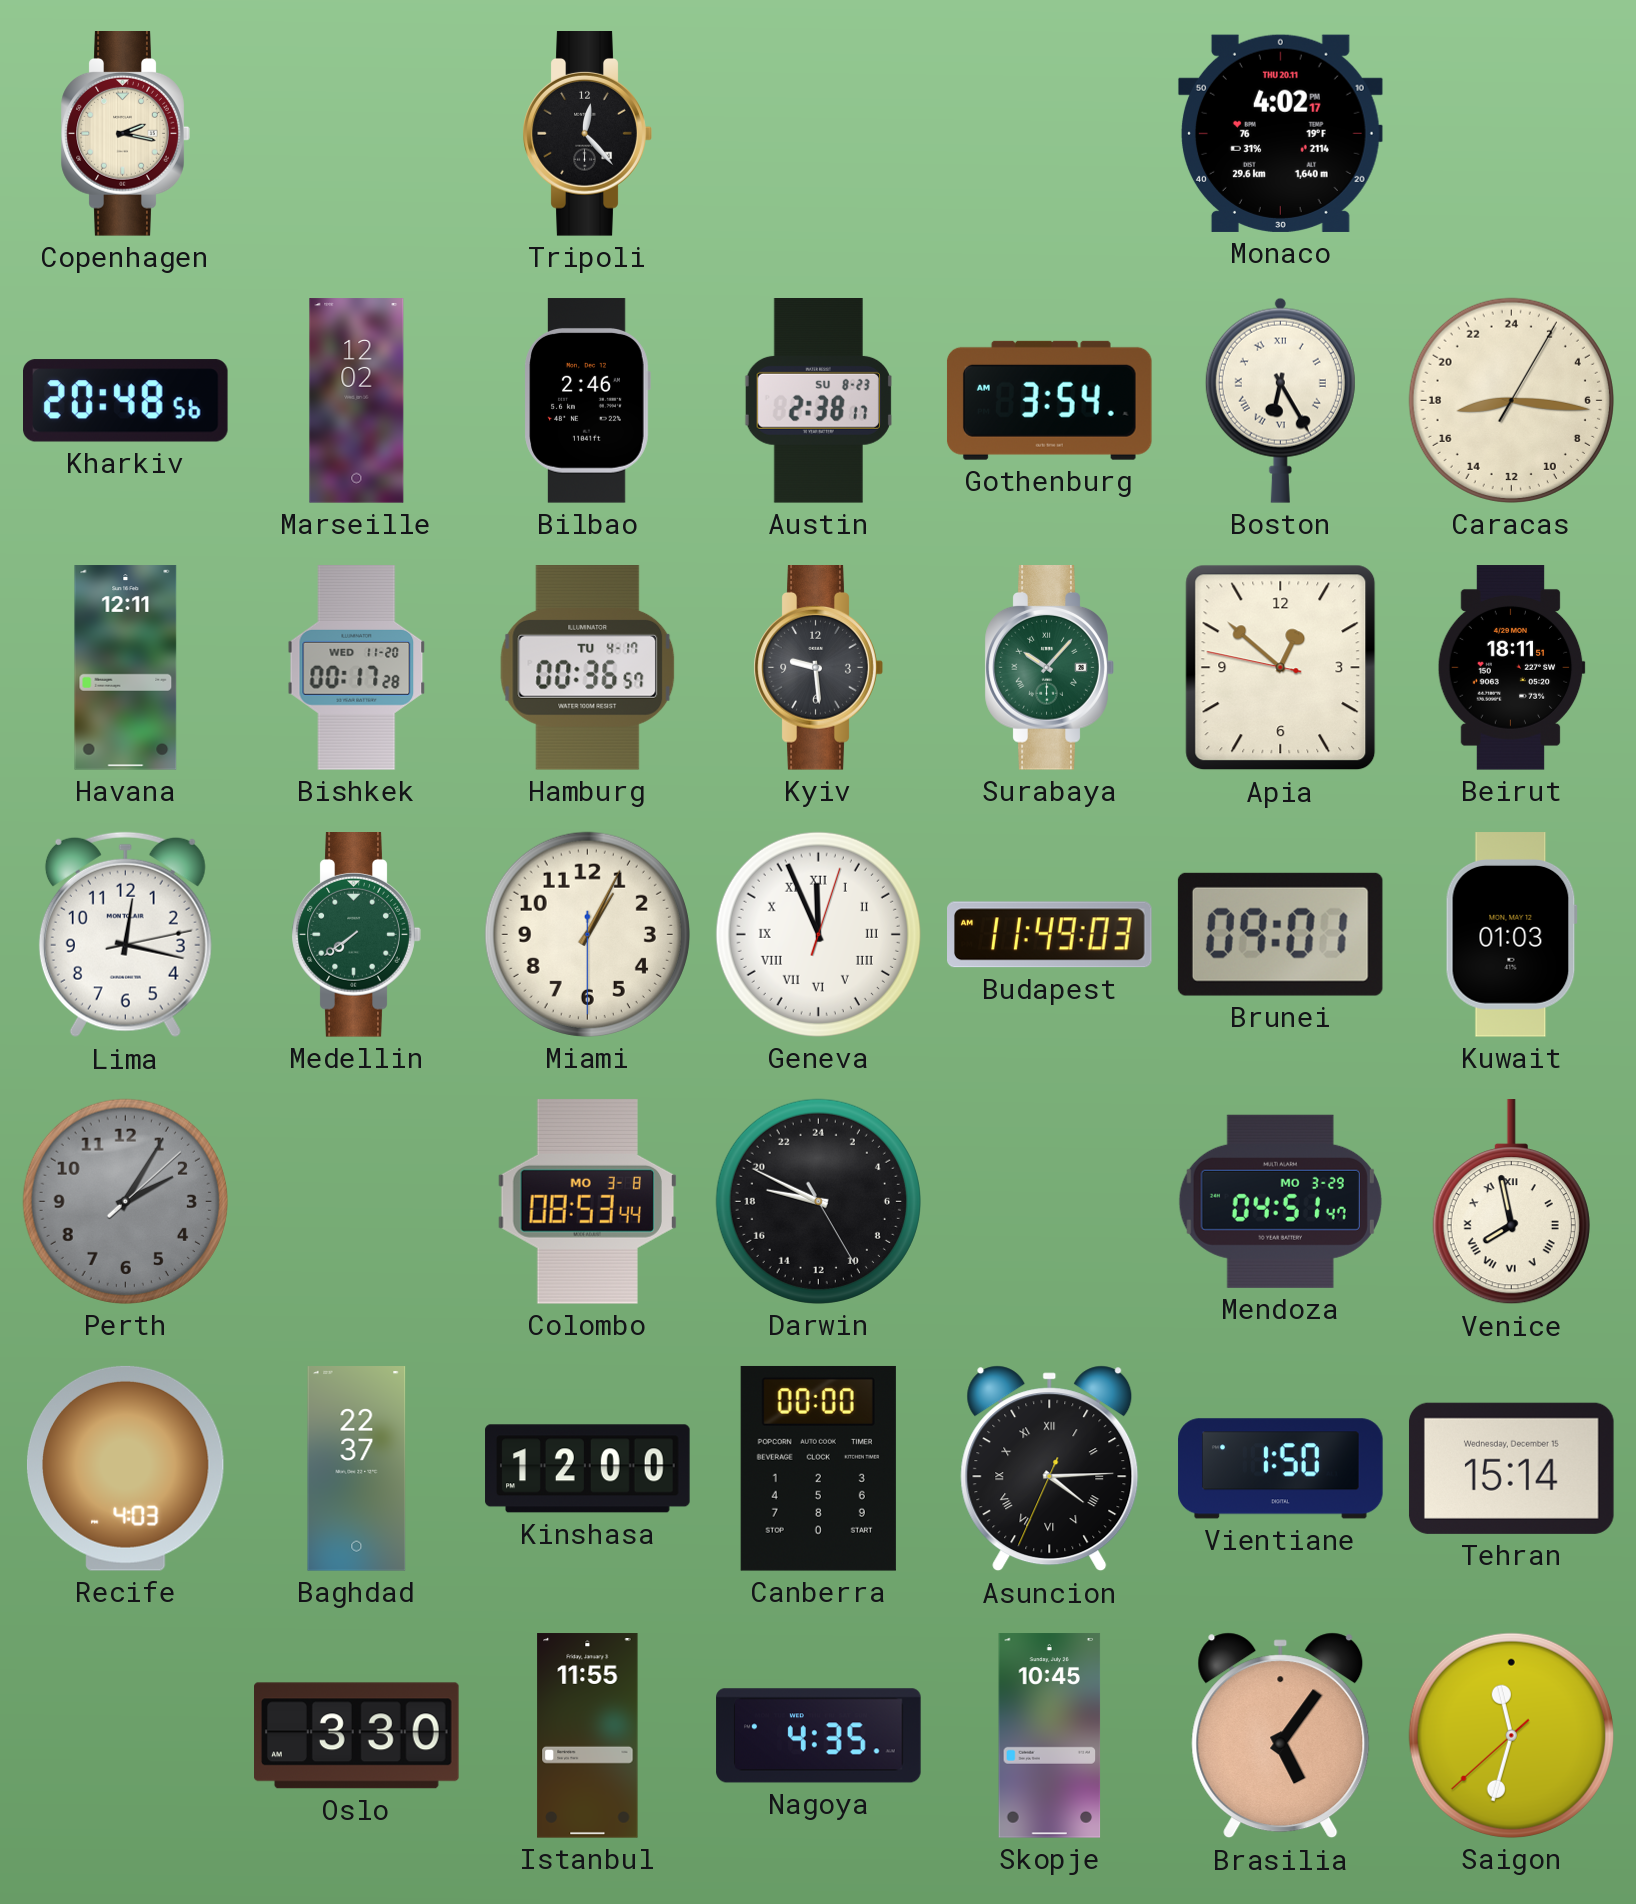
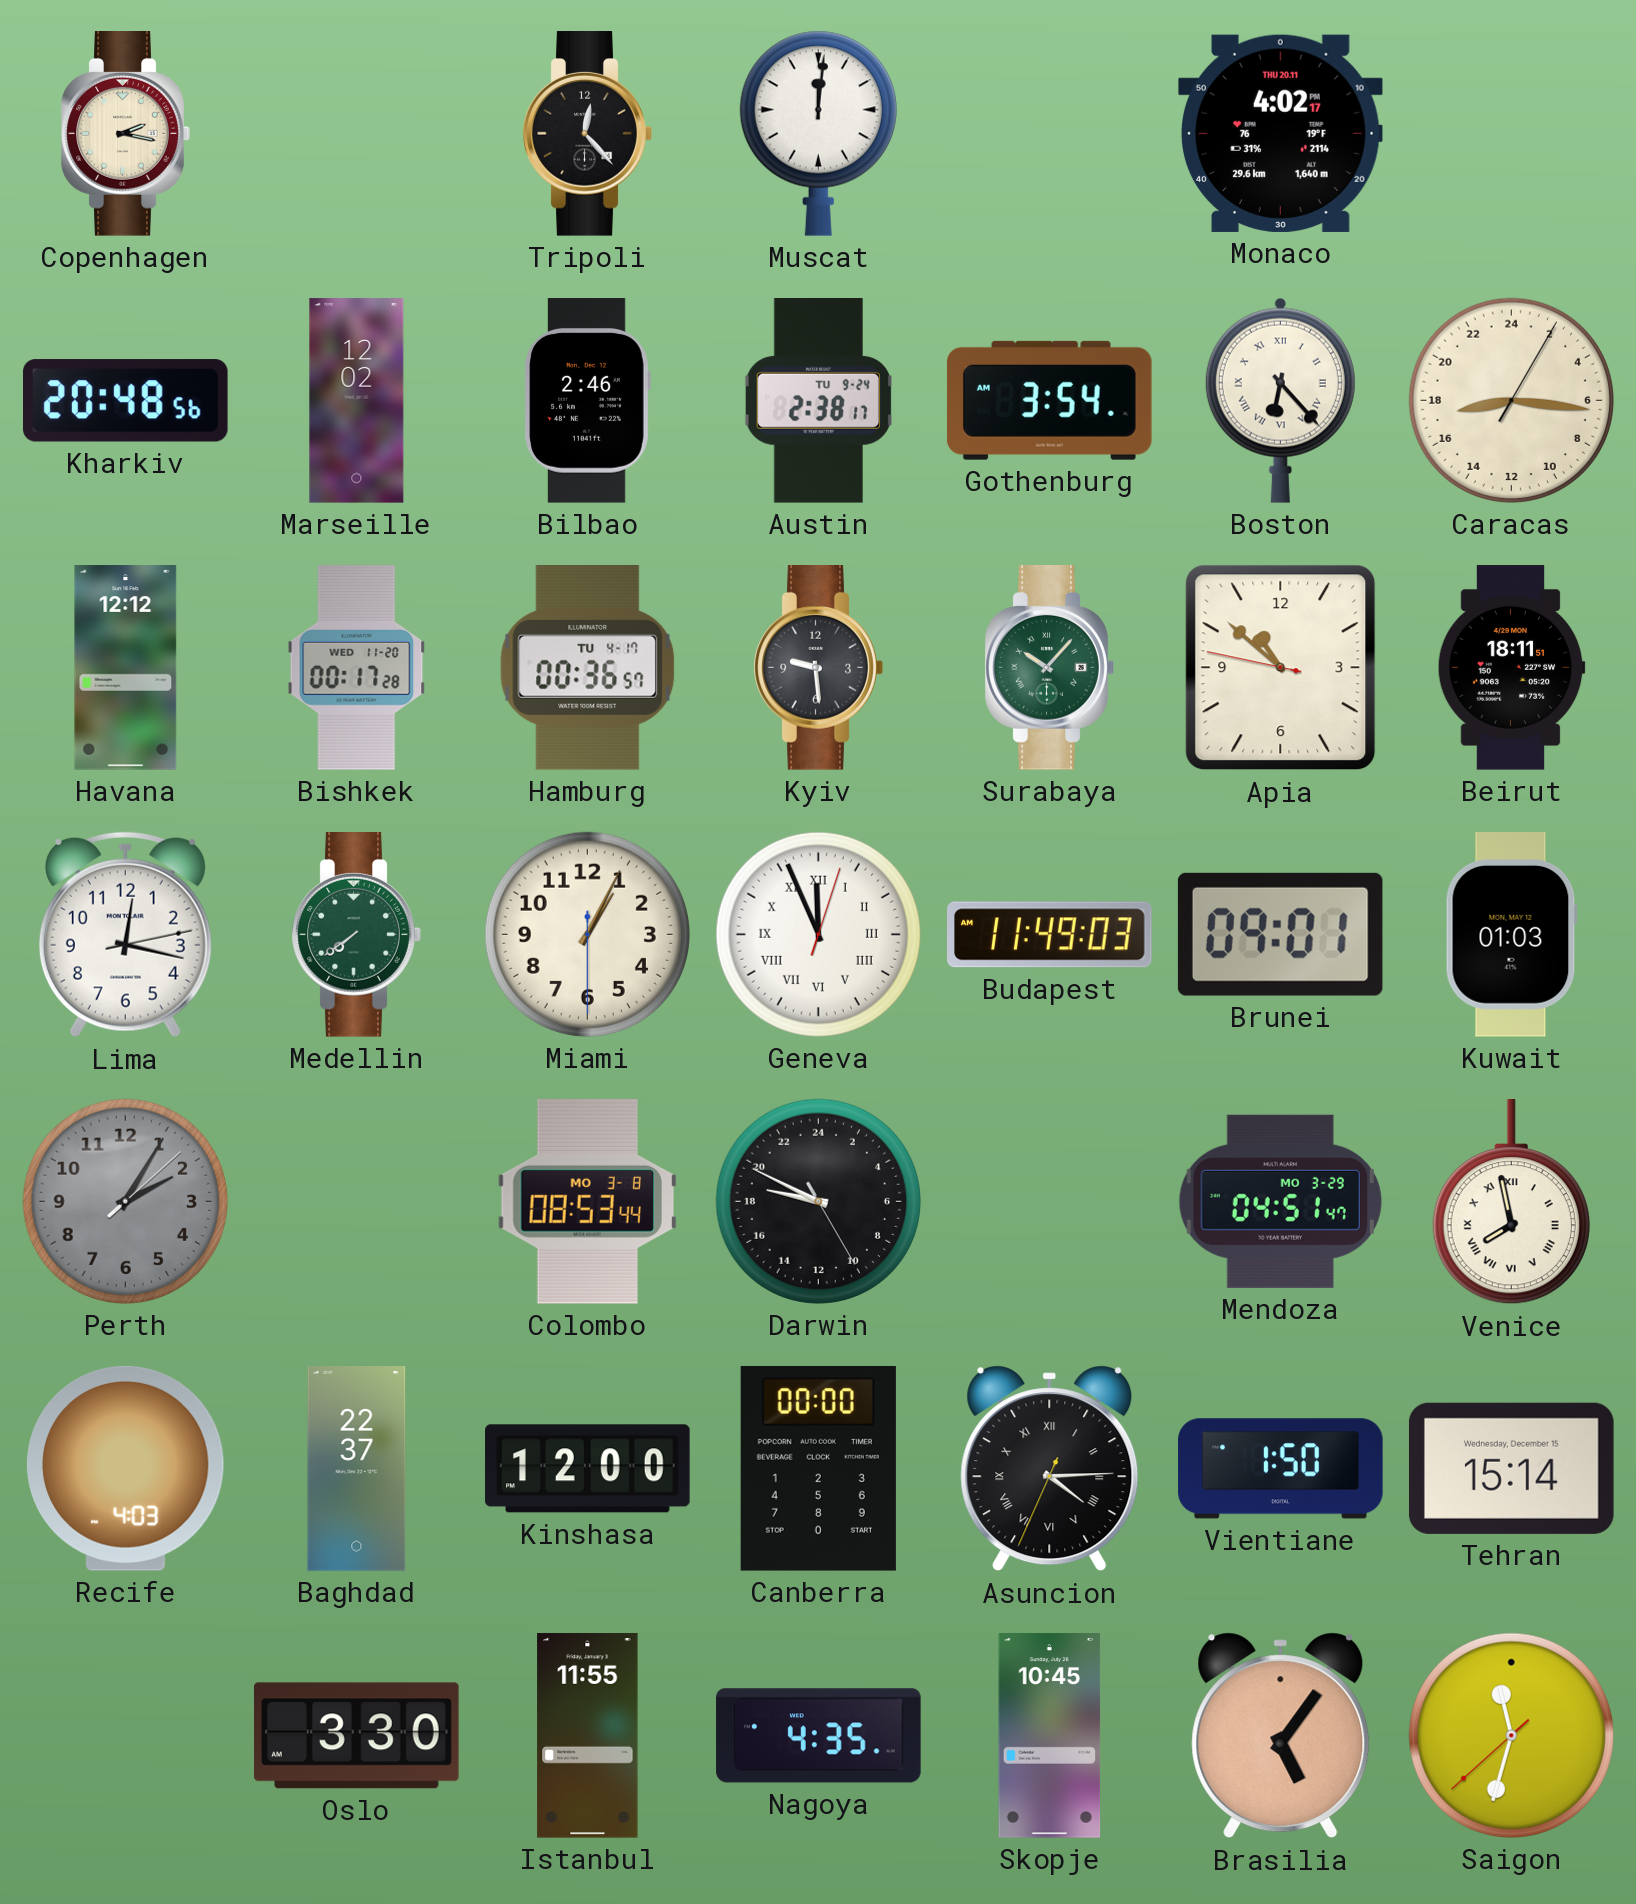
Muscat: none -> 12:01 (818, 133)
Austin date: SU 8-23 -> TU 9-24 (818, 401)
Boston: 6:25 -> 6:23 (1280, 400)
Havana: 12:11 -> 12:12 (126, 668)
Apia: 12:51 -> 10:51 (1281, 668)
